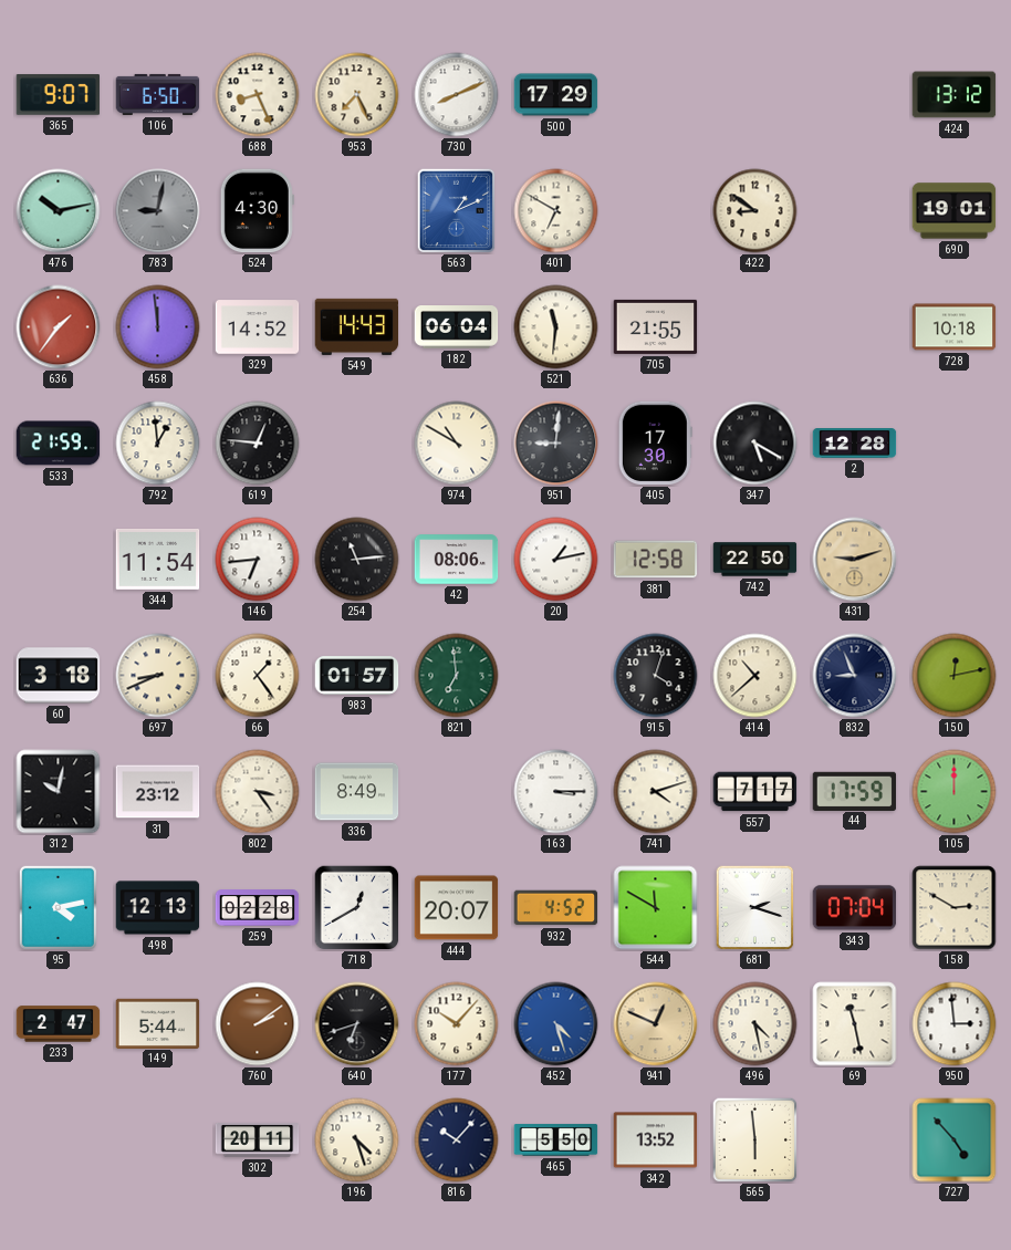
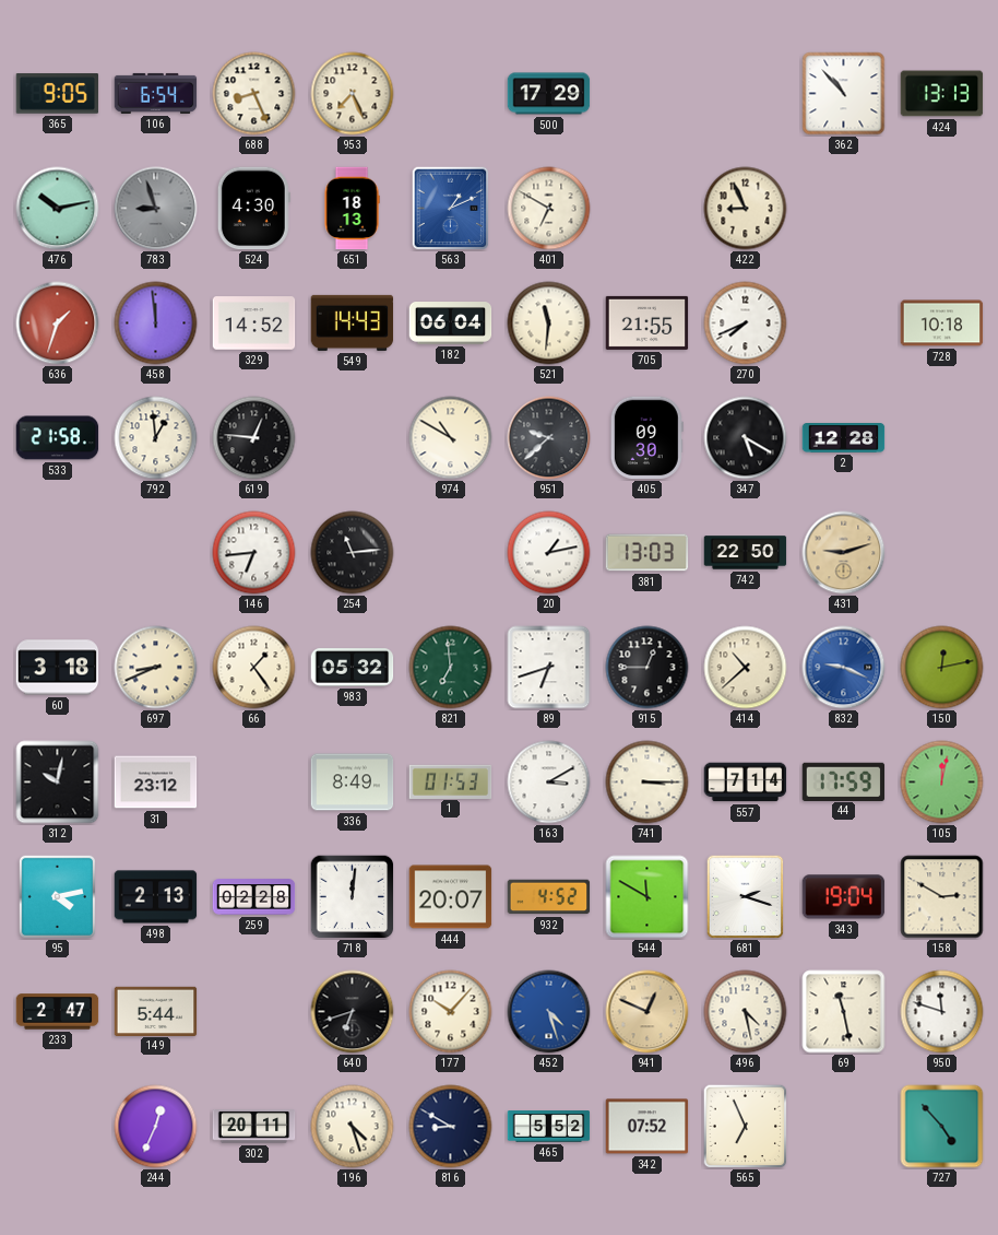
365: 9:07 -> 9:05 (58, 94)
106: 6:50 -> 6:54 (156, 93)
730: 8:11 -> none (457, 95)
362: none -> 10:53 (844, 94)
424: 13:12 -> 13:13 (942, 94)
783: 9:02 -> 8:57 (156, 209)
651: none -> 18:13 (352, 209)
422: 8:51 -> 8:56 (746, 209)
690: 19:01 -> none (955, 211)
636: 1:36 -> 1:33 (58, 324)
270: none -> 7:41 (746, 324)
533: 21:59 -> 21:58 (58, 438)
951: 9:01 -> 9:38 (549, 438)
405: 17:30 -> 09:30 (646, 438)
344: 11:54 -> none (158, 559)
42: 08:06 -> none (457, 560)
381: 12:58 -> 13:03 (647, 553)
983: 01:57 -> 05:32 (353, 668)
89: none -> 6:42 (549, 668)
915: 4:03 -> 12:45 (647, 668)
832: 8:56 -> 9:19 (844, 668)
832 dial: navy -> blue (844, 668)
802: 3:24 -> none (258, 792)
1: none -> 01:53 (451, 781)
163: 3:15 -> 3:10 (549, 783)
741: 4:12 -> 3:15 (647, 783)
557: 7:17 -> 7:14 (746, 783)
105: 12:00 -> 12:02 (942, 783)
498: 12:13 -> 2:13 (156, 897)
718: 12:40 -> 12:01 (352, 896)
343: 07:04 -> 19:04 (844, 897)
760: 2:09 -> none (258, 1024)
950: 2:59 -> 11:48 (942, 1012)
244: none -> 12:34 (156, 1127)
816: 10:07 -> 8:50 (451, 1127)
465: 5:50 -> 5:52 (549, 1127)
342: 13:52 -> 07:52 (647, 1127)
565: 5:59 -> 6:56 (746, 1127)
